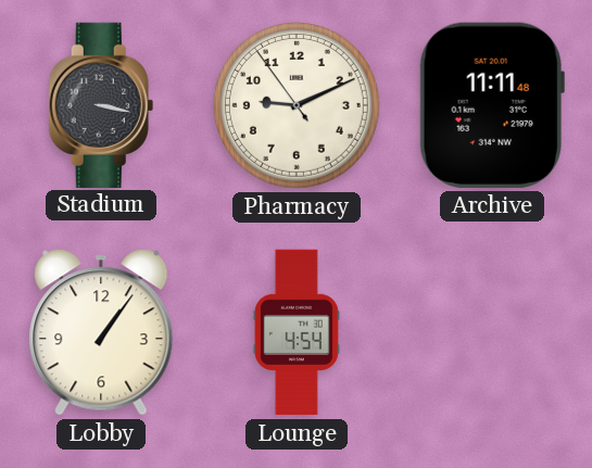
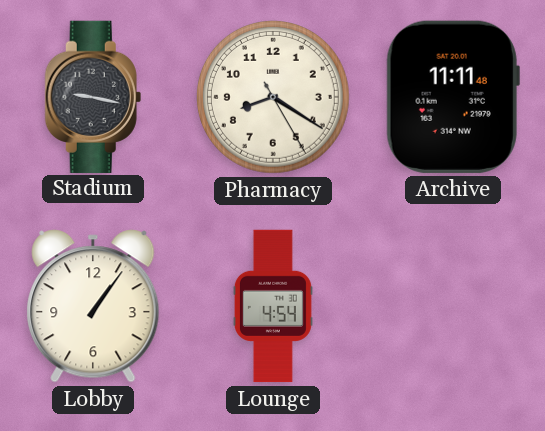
Stadium: 3:17 -> 9:17 (93, 96)
Pharmacy: 9:10 -> 8:20 (273, 97)
